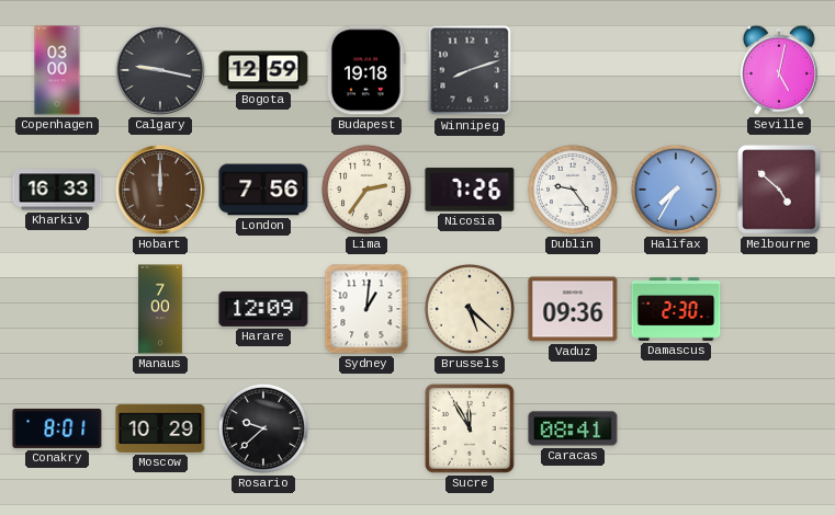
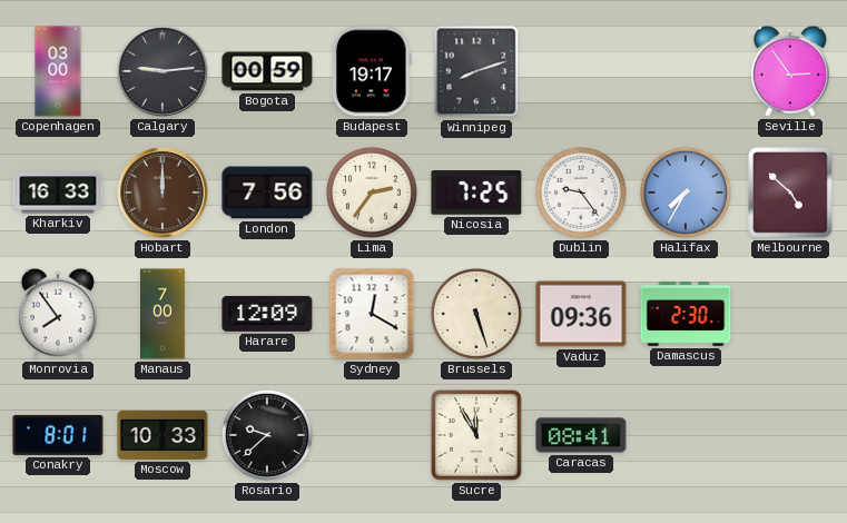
Calgary: 9:17 -> 9:14 (162, 71)
Bogota: 12:59 -> 00:59 (267, 71)
Budapest: 19:18 -> 19:17 (372, 71)
Seville: 5:02 -> 2:54 (790, 71)
Nicosia: 7:26 -> 7:25 (476, 193)
Monrovia: none -> 7:54 (58, 314)
Sydney: 1:01 -> 12:20 (372, 314)
Brussels: 5:22 -> 5:27 (476, 314)
Moscow: 10:29 -> 10:33 (162, 435)
